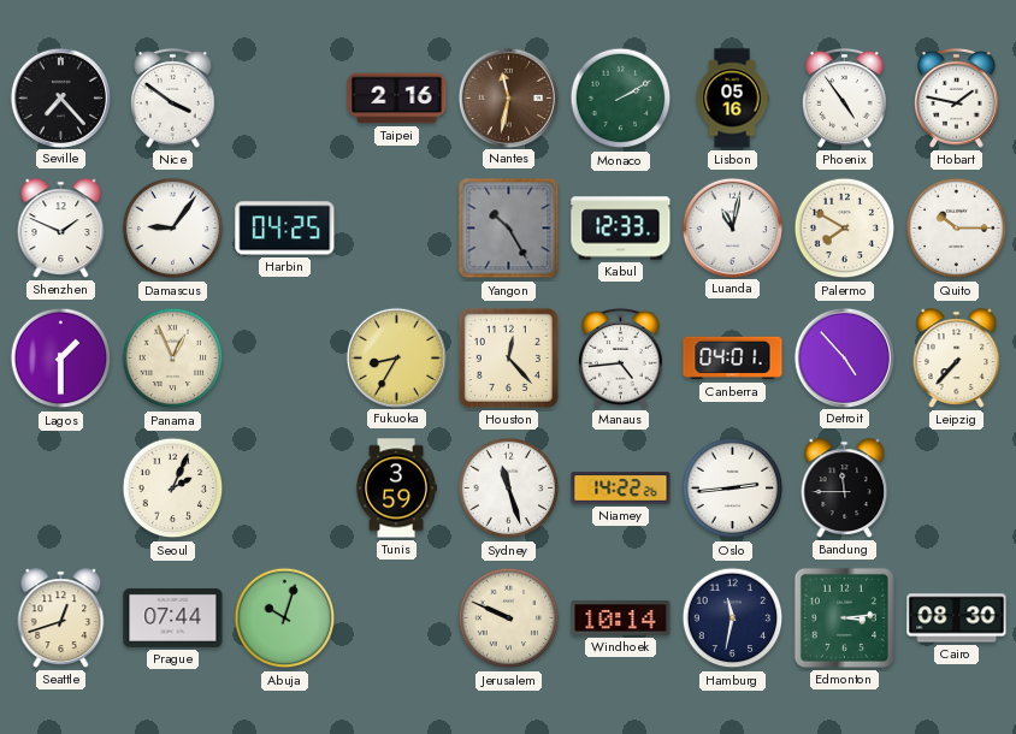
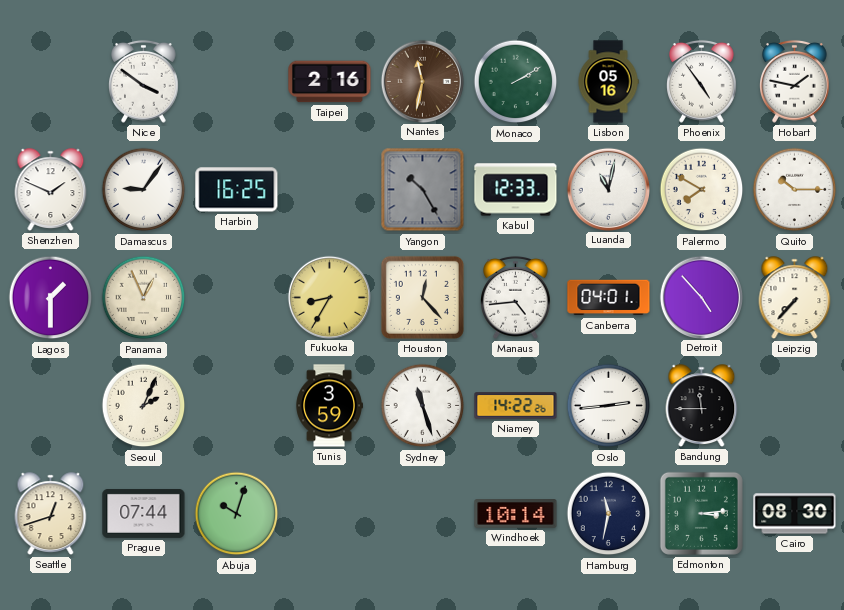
Seville: 7:23 -> none (60, 97)
Harbin: 04:25 -> 16:25 (237, 190)
Jerusalem: 9:49 -> none (509, 618)
